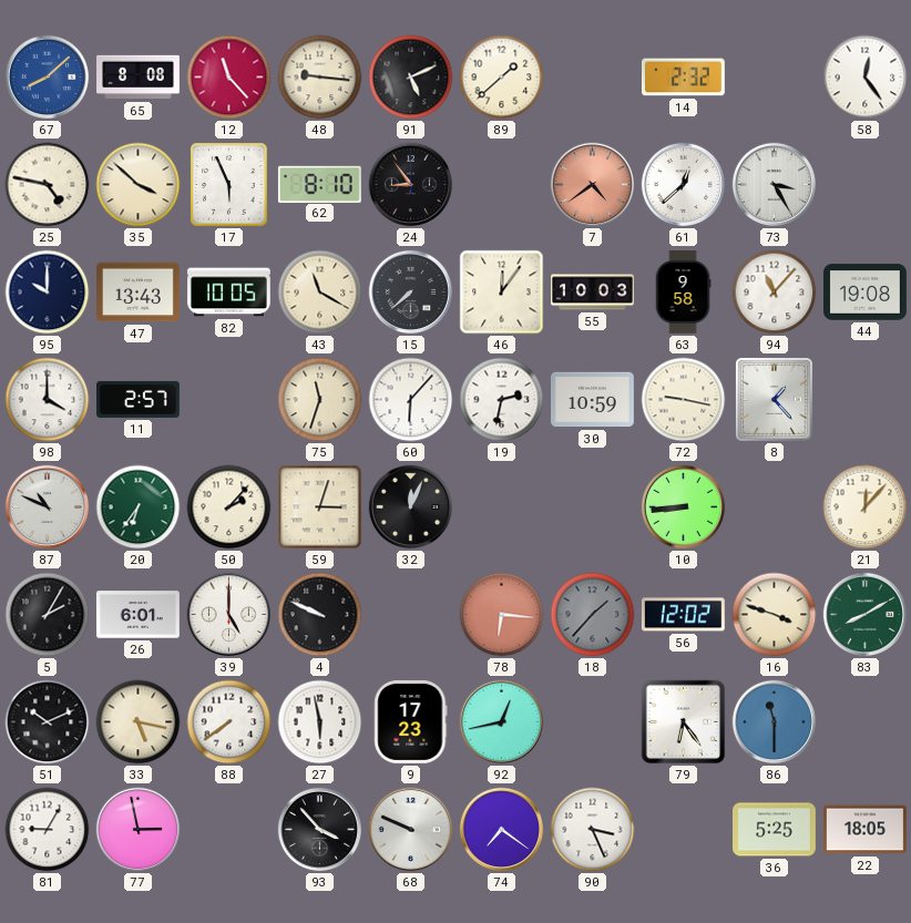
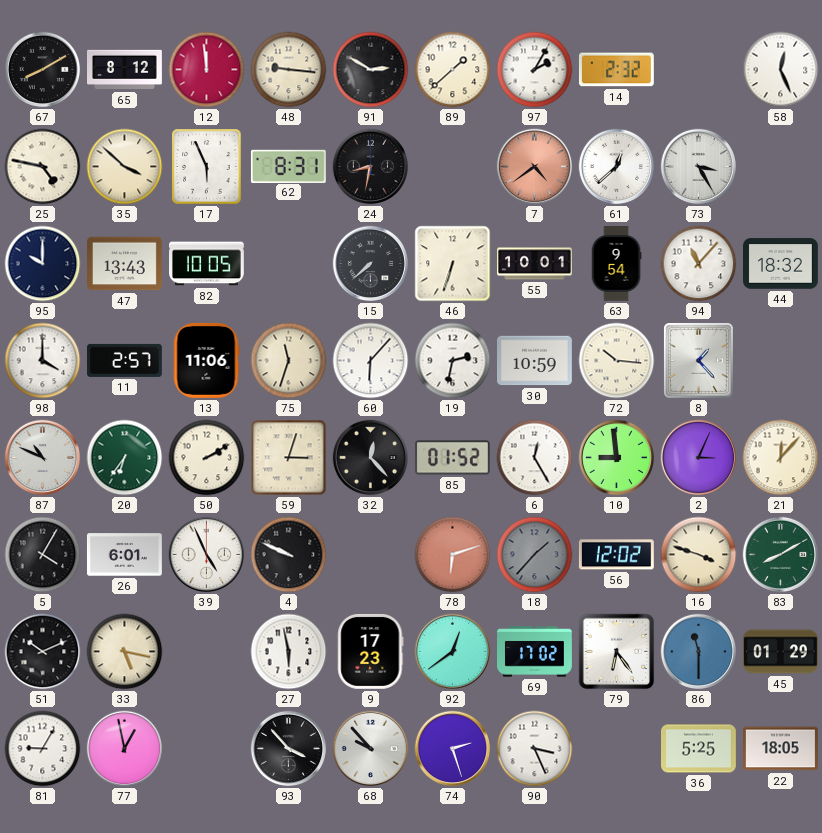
67: 8:08 -> 8:10 (43, 70)
67 dial: blue -> black (43, 70)
65: 8:08 -> 8:12 (125, 70)
12: 11:23 -> 11:59 (207, 70)
91: 5:11 -> 2:50 (371, 70)
97: none -> 2:05 (535, 70)
58: 12:24 -> 12:26 (781, 70)
62: 8:10 -> 8:31 (288, 166)
24: 8:54 -> 8:32 (371, 167)
43: 11:20 -> none (320, 293)
46: 12:06 -> 6:33 (453, 264)
55: 10:03 -> 10:01 (535, 264)
63: 9:58 -> 9:54 (616, 264)
44: 19:08 -> 18:32 (781, 264)
13: none -> 11:06 (206, 360)
72: 9:17 -> 10:16 (617, 361)
50: 2:07 -> 2:10 (207, 458)
32: 12:04 -> 12:23 (371, 458)
85: none -> 01:52 (452, 458)
6: none -> 12:25 (535, 458)
10: 8:44 -> 8:59 (617, 458)
2: none -> 3:04 (699, 458)
5: 2:05 -> 4:05 (43, 555)
39: 5:00 -> 4:56 (207, 555)
78: 6:16 -> 6:12 (453, 555)
88: 7:39 -> none (229, 722)
92: 12:43 -> 12:39 (453, 652)
69: none -> 17:02 (535, 652)
45: none -> 01:29 (780, 652)
77: 2:58 -> 12:58 (125, 749)
68: 9:49 -> 9:53 (371, 749)
74: 7:21 -> 2:27 (453, 749)
